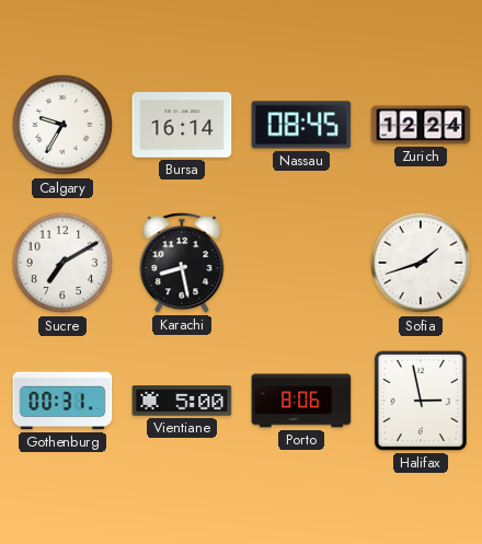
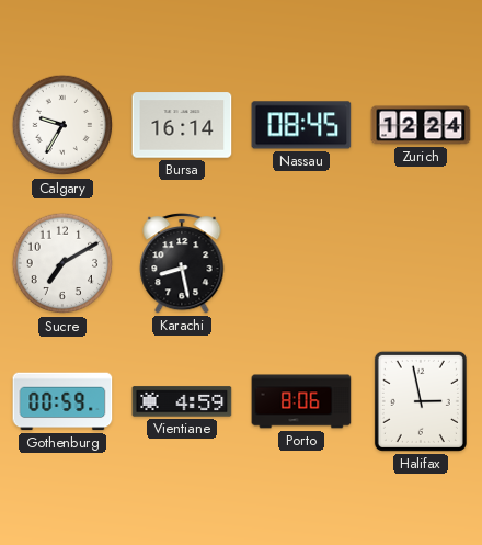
Sofia: 1:42 -> none (421, 263)
Gothenburg: 00:31 -> 00:59 (62, 401)
Vientiane: 5:00 -> 4:59 (182, 401)
